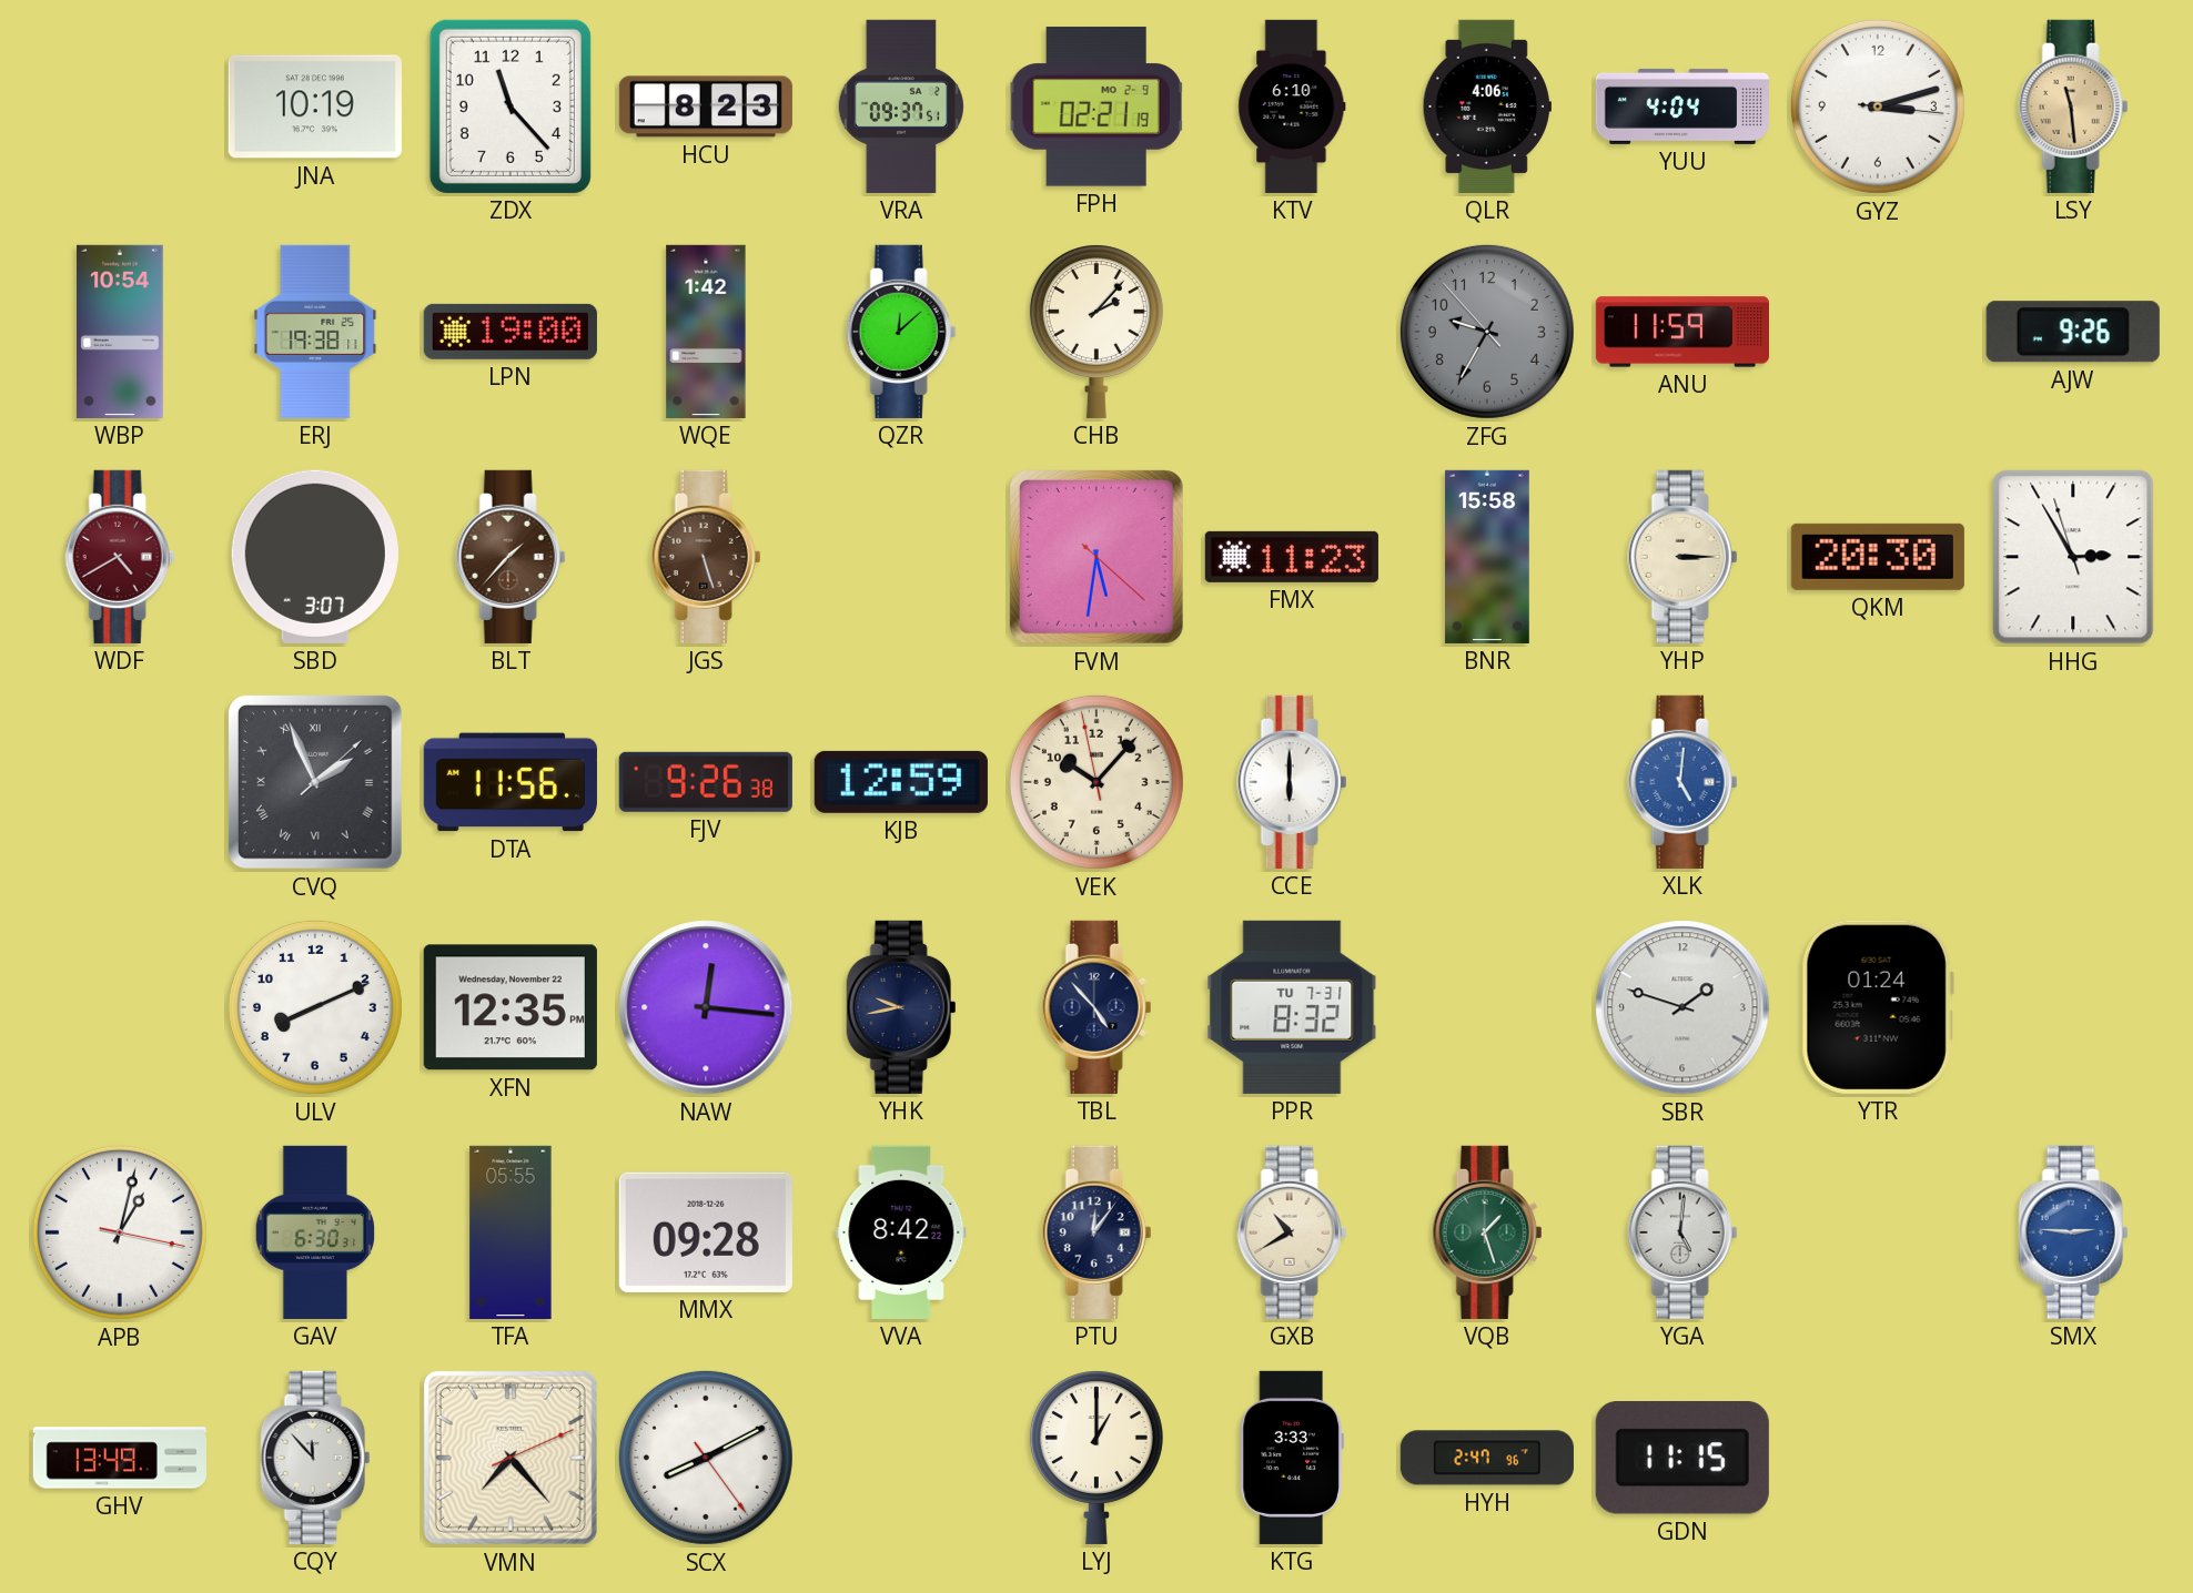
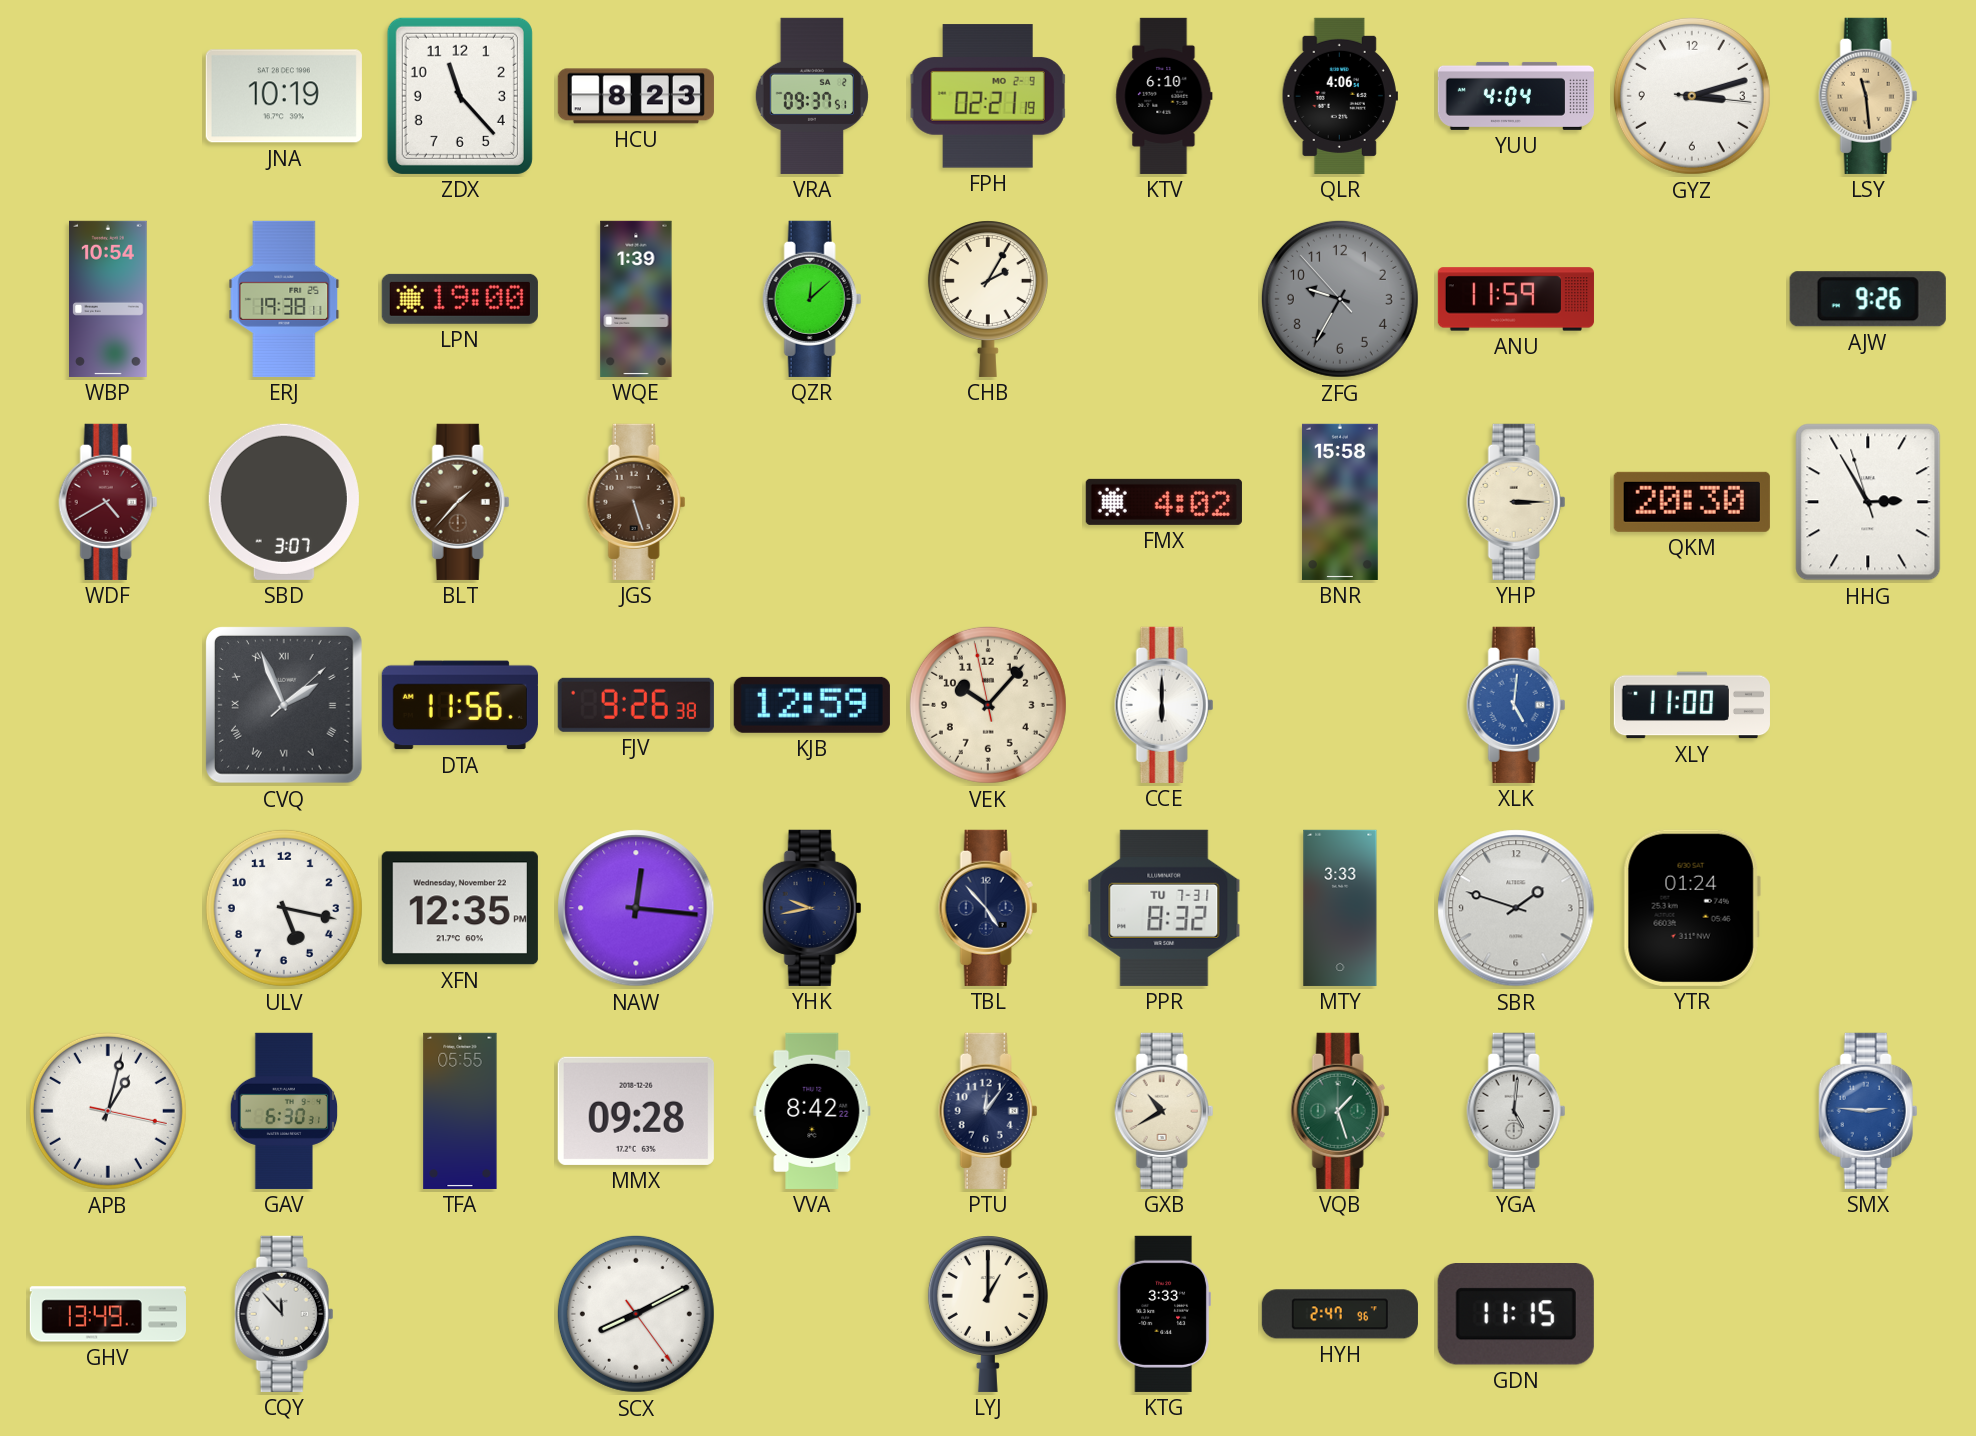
WQE: 1:42 -> 1:39 (636, 299)
CHB: 2:07 -> 2:05 (988, 299)
FVM: 5:31 -> none (1096, 557)
FMX: 11:23 -> 4:02 (1164, 502)
XLY: none -> 11:00 (1692, 705)
ULV: 8:11 -> 5:17 (284, 908)
MTY: none -> 3:33 (1340, 908)
VMN: 7:23 -> none (511, 1458)
